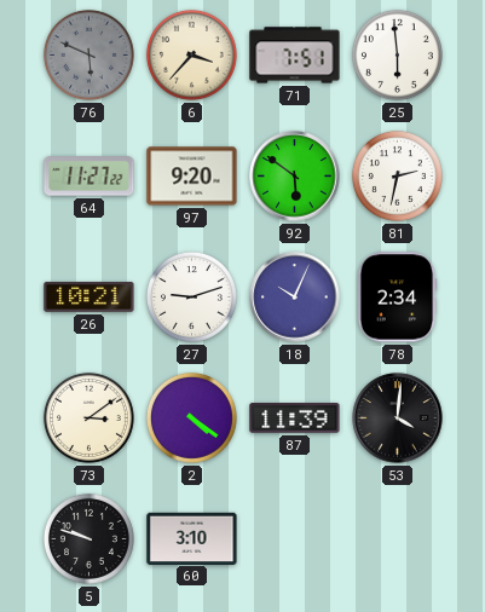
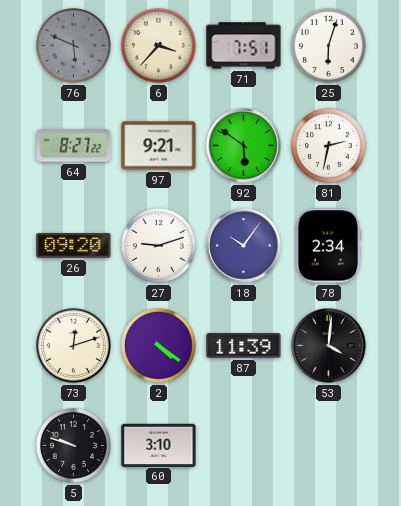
25: 5:59 -> 6:03 (328, 45)
64: 11:27 -> 8:27 (74, 146)
97: 9:20 -> 9:21 (159, 146)
26: 10:21 -> 09:20 (74, 246)
18: 10:04 -> 10:06 (244, 246)
73: 3:09 -> 12:12 (73, 345)
